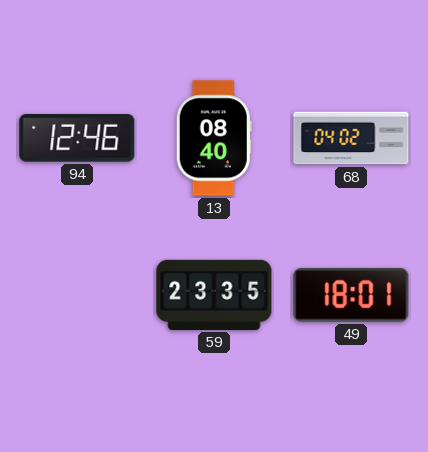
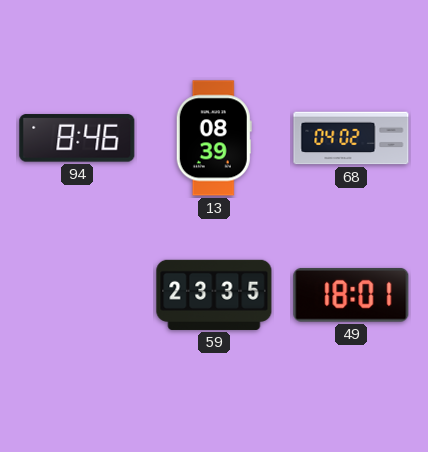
94: 12:46 -> 8:46 (77, 138)
13: 08:40 -> 08:39 (214, 138)
